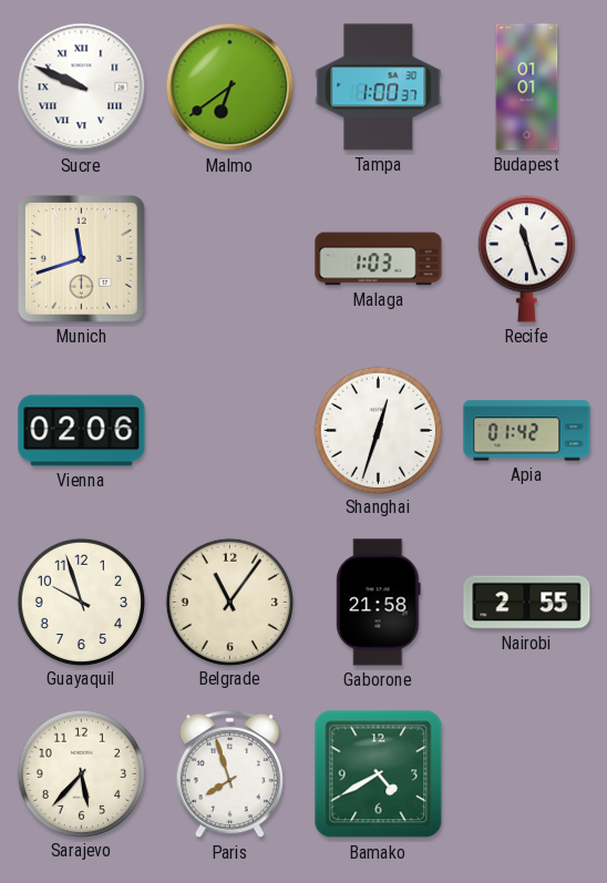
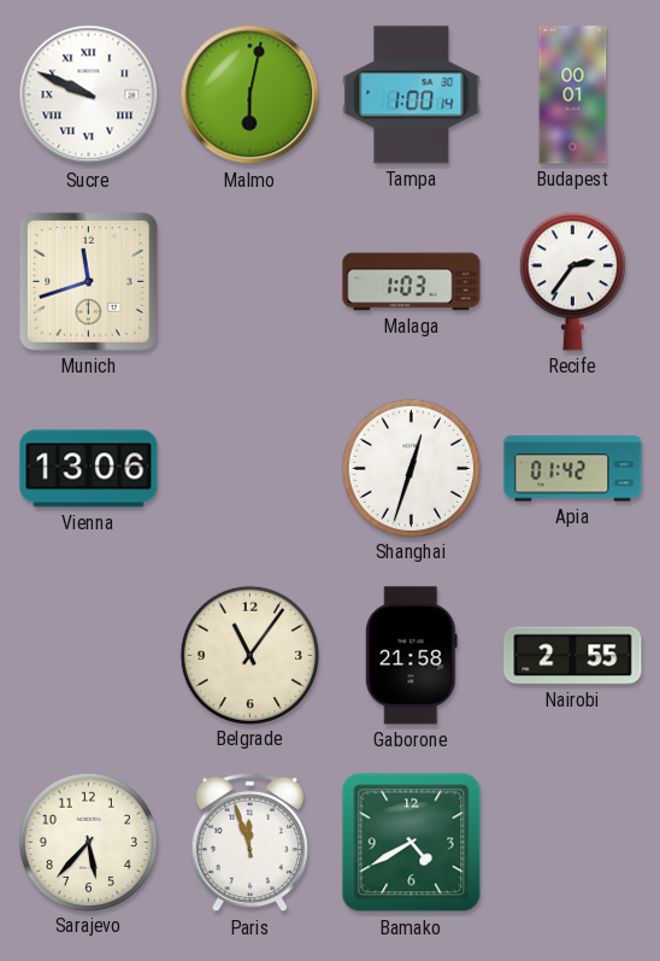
Malmo: 6:39 -> 6:02 (251, 95)
Tampa: 1:00:37 -> 1:00:14 (412, 95)
Budapest: 01:01 -> 00:01 (573, 95)
Recife: 11:27 -> 2:36 (572, 282)
Vienna: 02:06 -> 13:06 (89, 469)
Guayaquil: 9:57 -> none (81, 602)
Paris: 7:57 -> 11:57 (249, 843)
